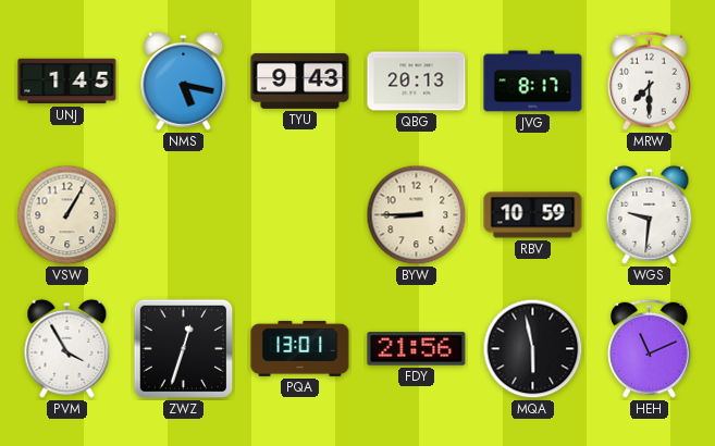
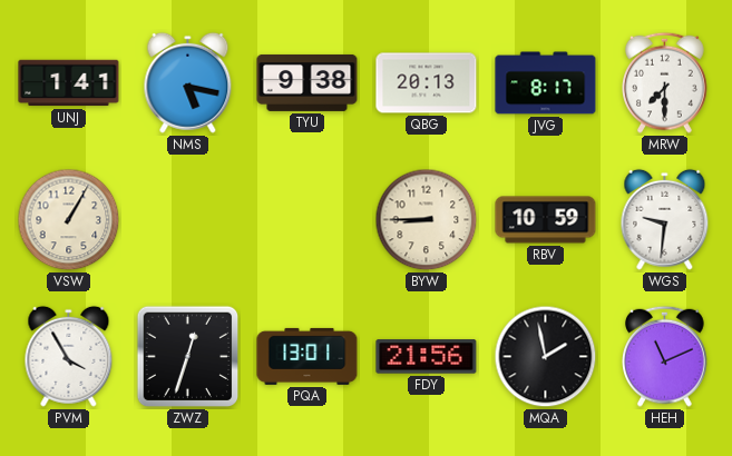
UNJ: 1:45 -> 1:41 (69, 83)
TYU: 9:43 -> 9:38 (308, 82)
MQA: 5:58 -> 1:58 (546, 357)
